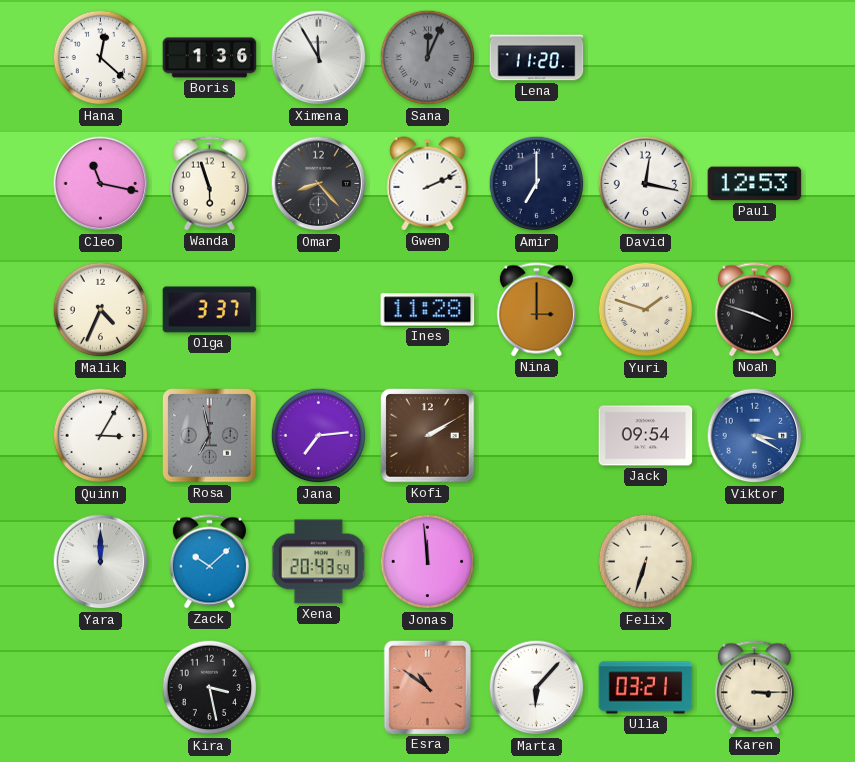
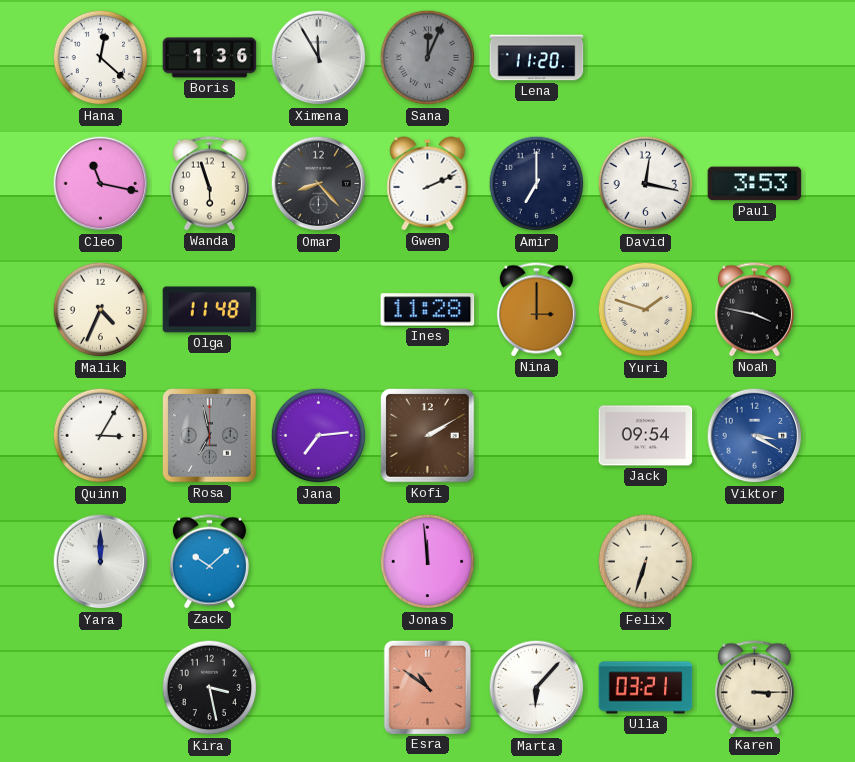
Paul: 12:53 -> 3:53 (755, 184)
Olga: 3:37 -> 11:48 (210, 310)
Noah: 3:48 -> 3:47 (754, 310)
Xena: 20:43 -> none (318, 562)
